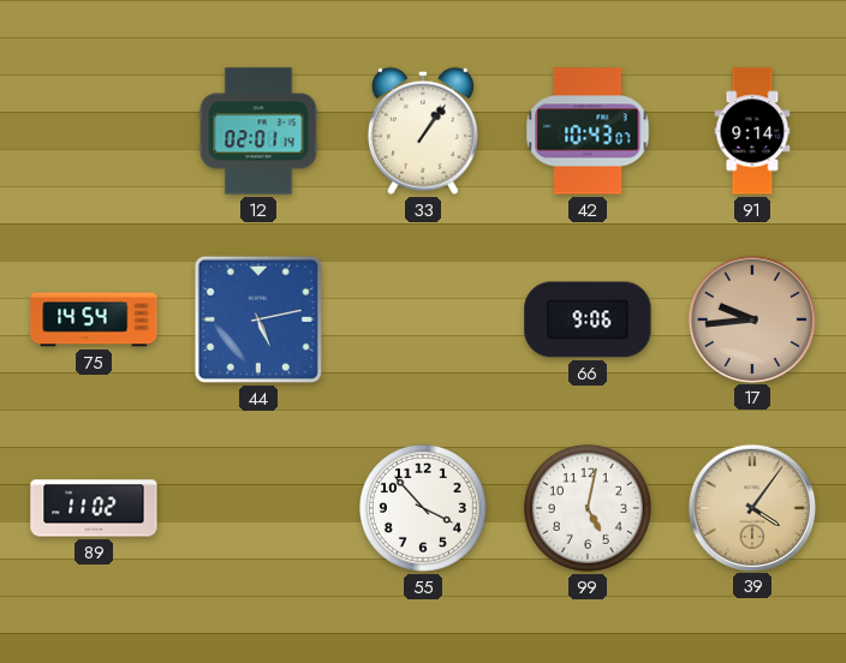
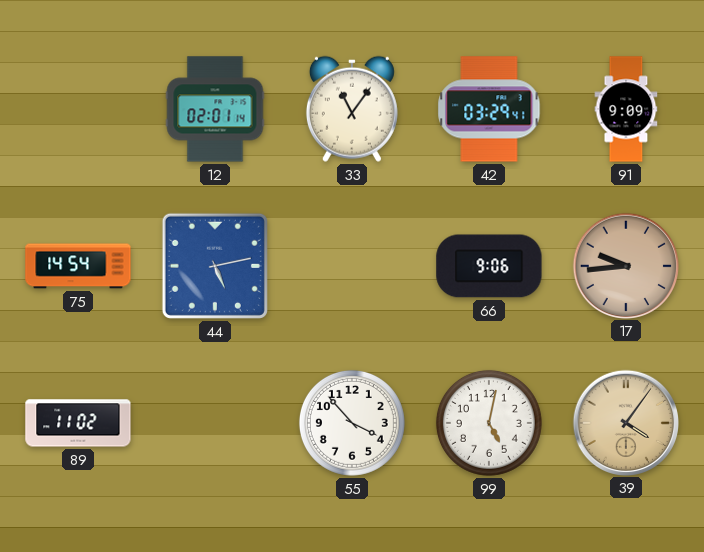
33: 1:06 -> 11:06 (352, 109)
42: 10:43 -> 03:29 (489, 109)
91: 9:14 -> 9:09 (626, 109)
